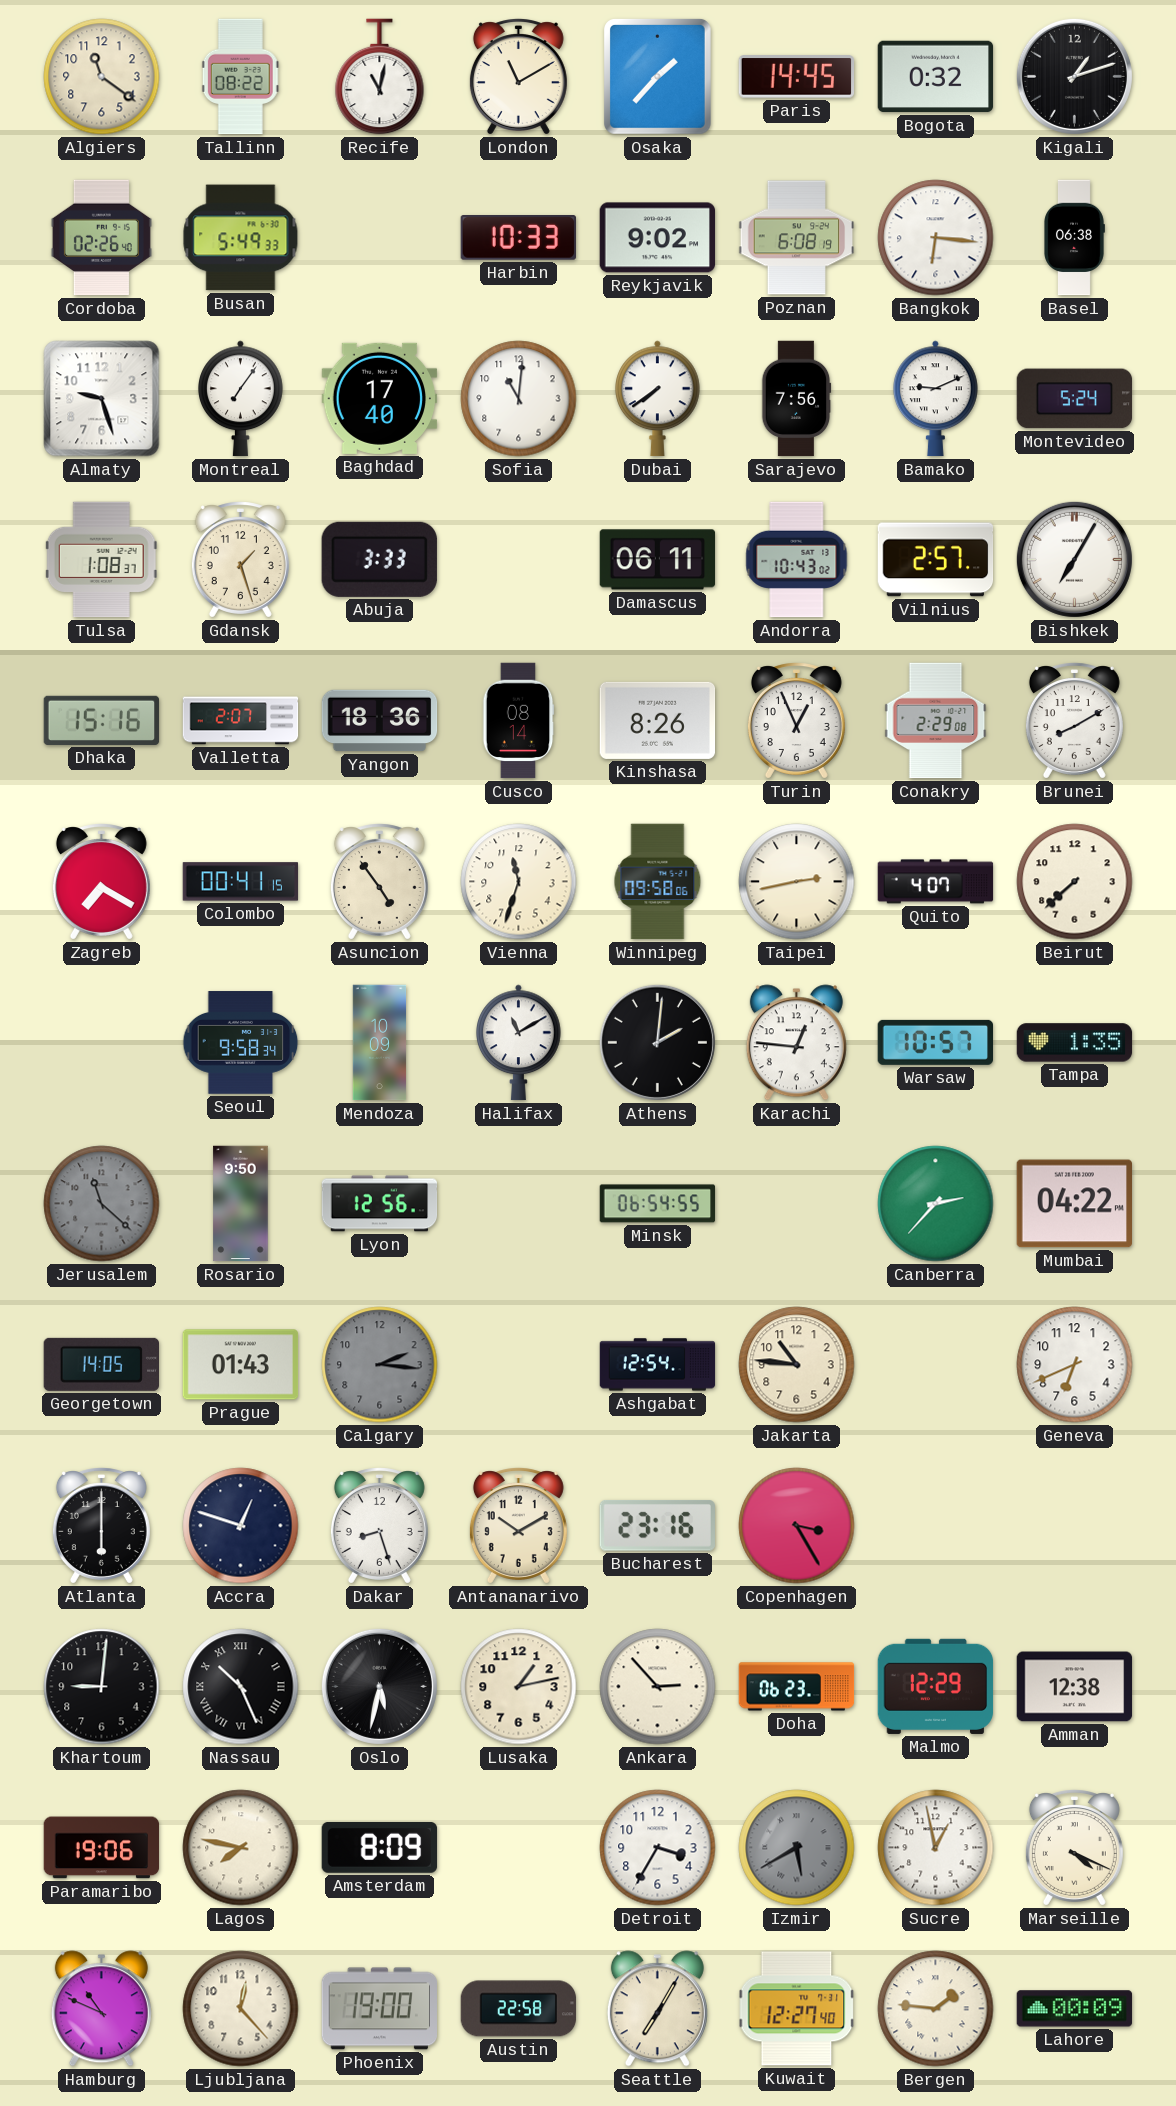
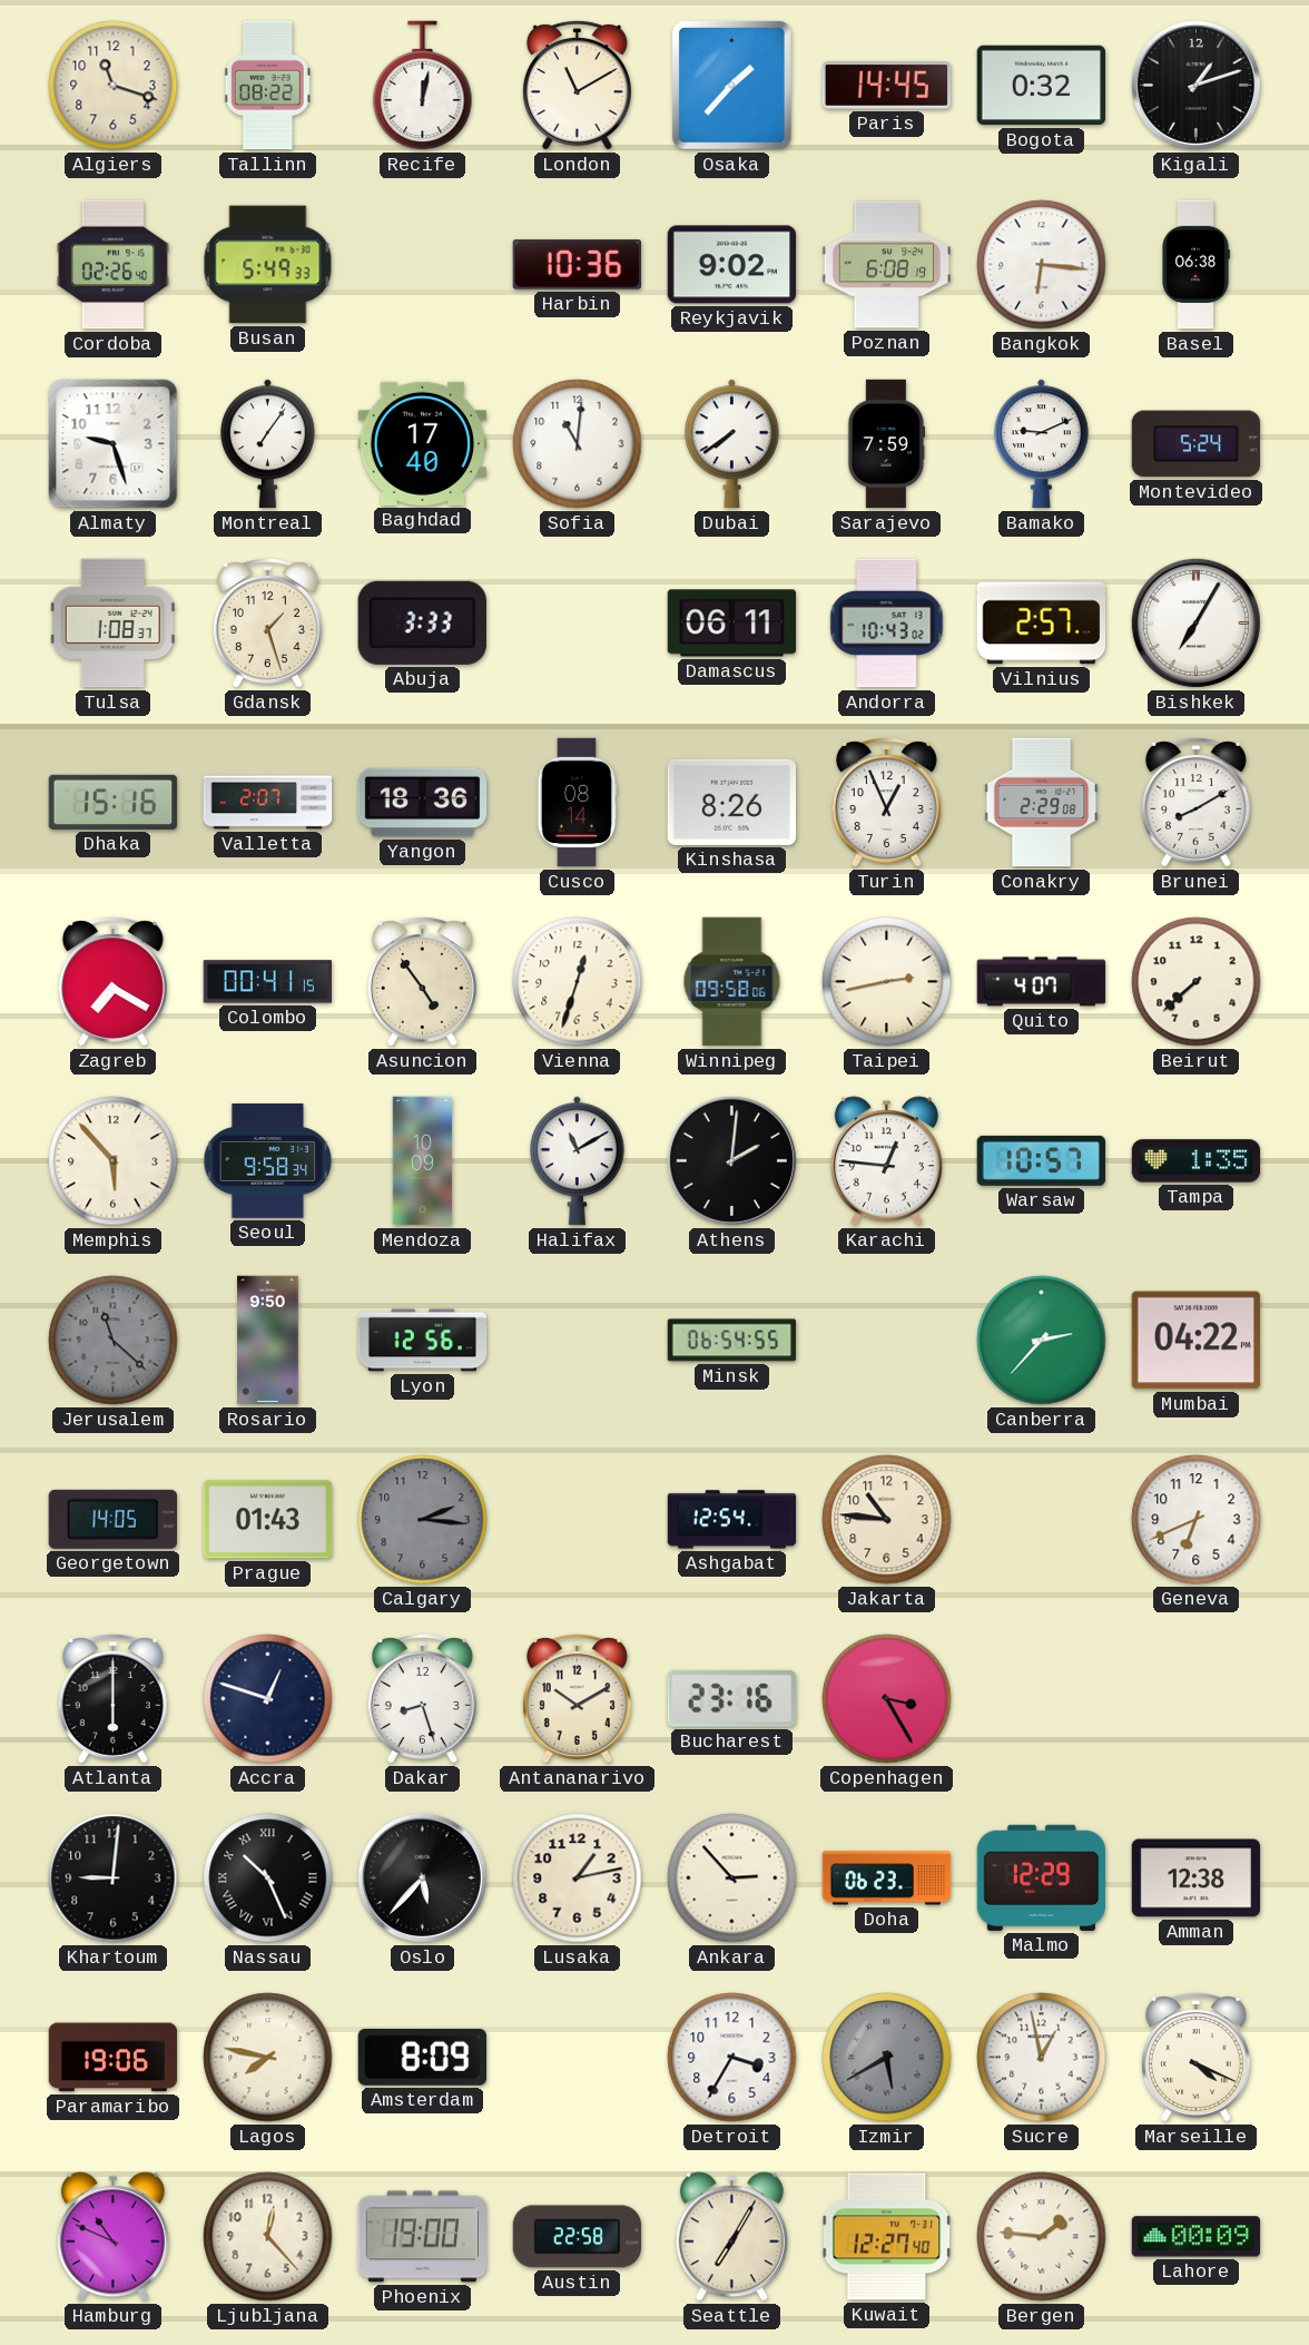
Algiers: 11:21 -> 11:18 (114, 86)
Recife: 11:02 -> 12:02 (423, 86)
Harbin: 10:33 -> 10:36 (577, 265)
Sarajevo: 7:56 -> 7:59 (886, 444)
Vienna: 11:33 -> 12:33 (578, 982)
Memphis: none -> 5:53 (114, 1161)
Oslo: 5:32 -> 5:37 (422, 1877)
